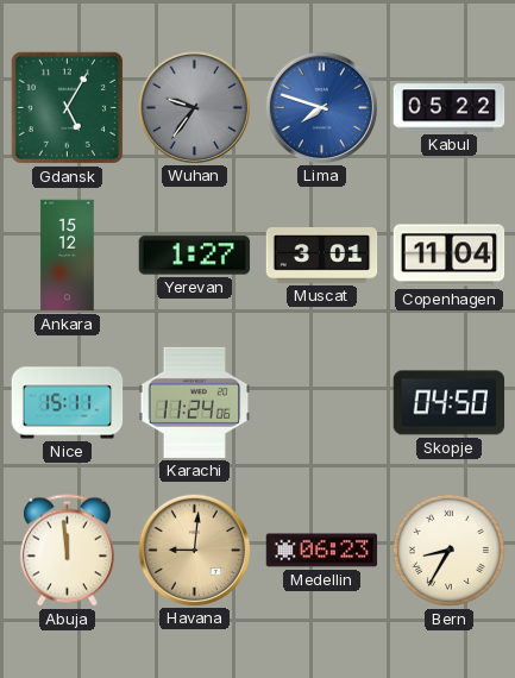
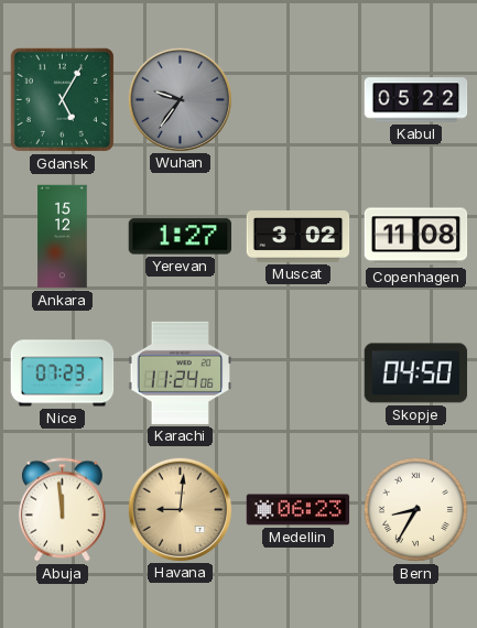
Lima: 7:48 -> none (321, 107)
Muscat: 3:01 -> 3:02 (299, 237)
Copenhagen: 11:04 -> 11:08 (416, 237)
Nice: 15:11 -> 07:23 (63, 373)
